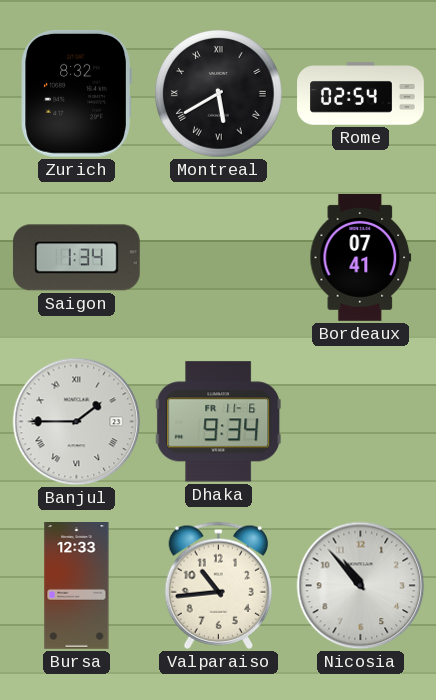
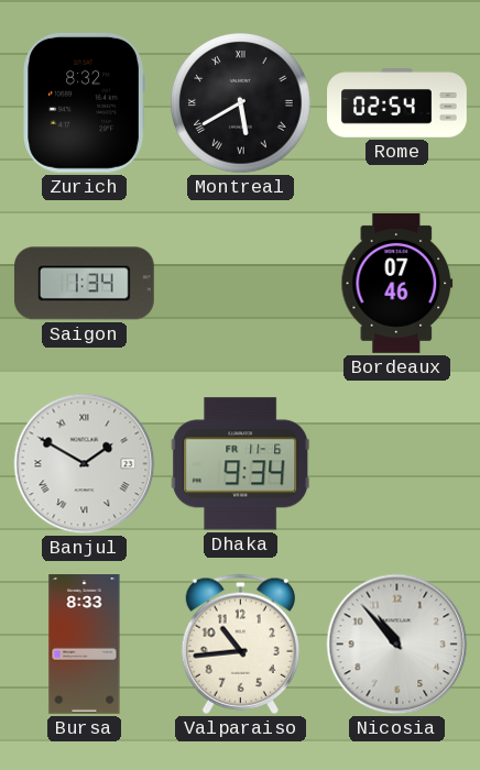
Bordeaux: 07:41 -> 07:46 (397, 284)
Banjul: 1:45 -> 1:50 (85, 464)
Bursa: 12:33 -> 8:33 (85, 645)
